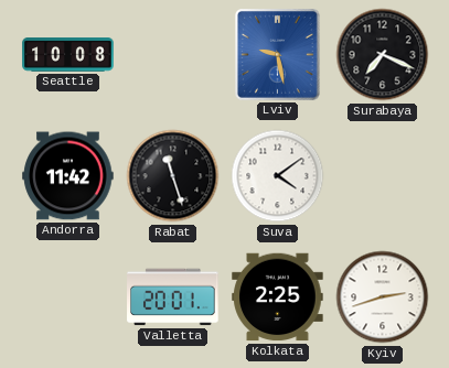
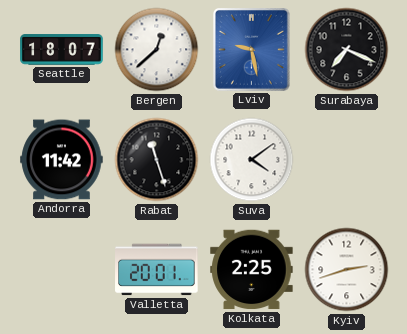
Seattle: 10:08 -> 18:07 (62, 50)
Bergen: none -> 12:38 (157, 50)
